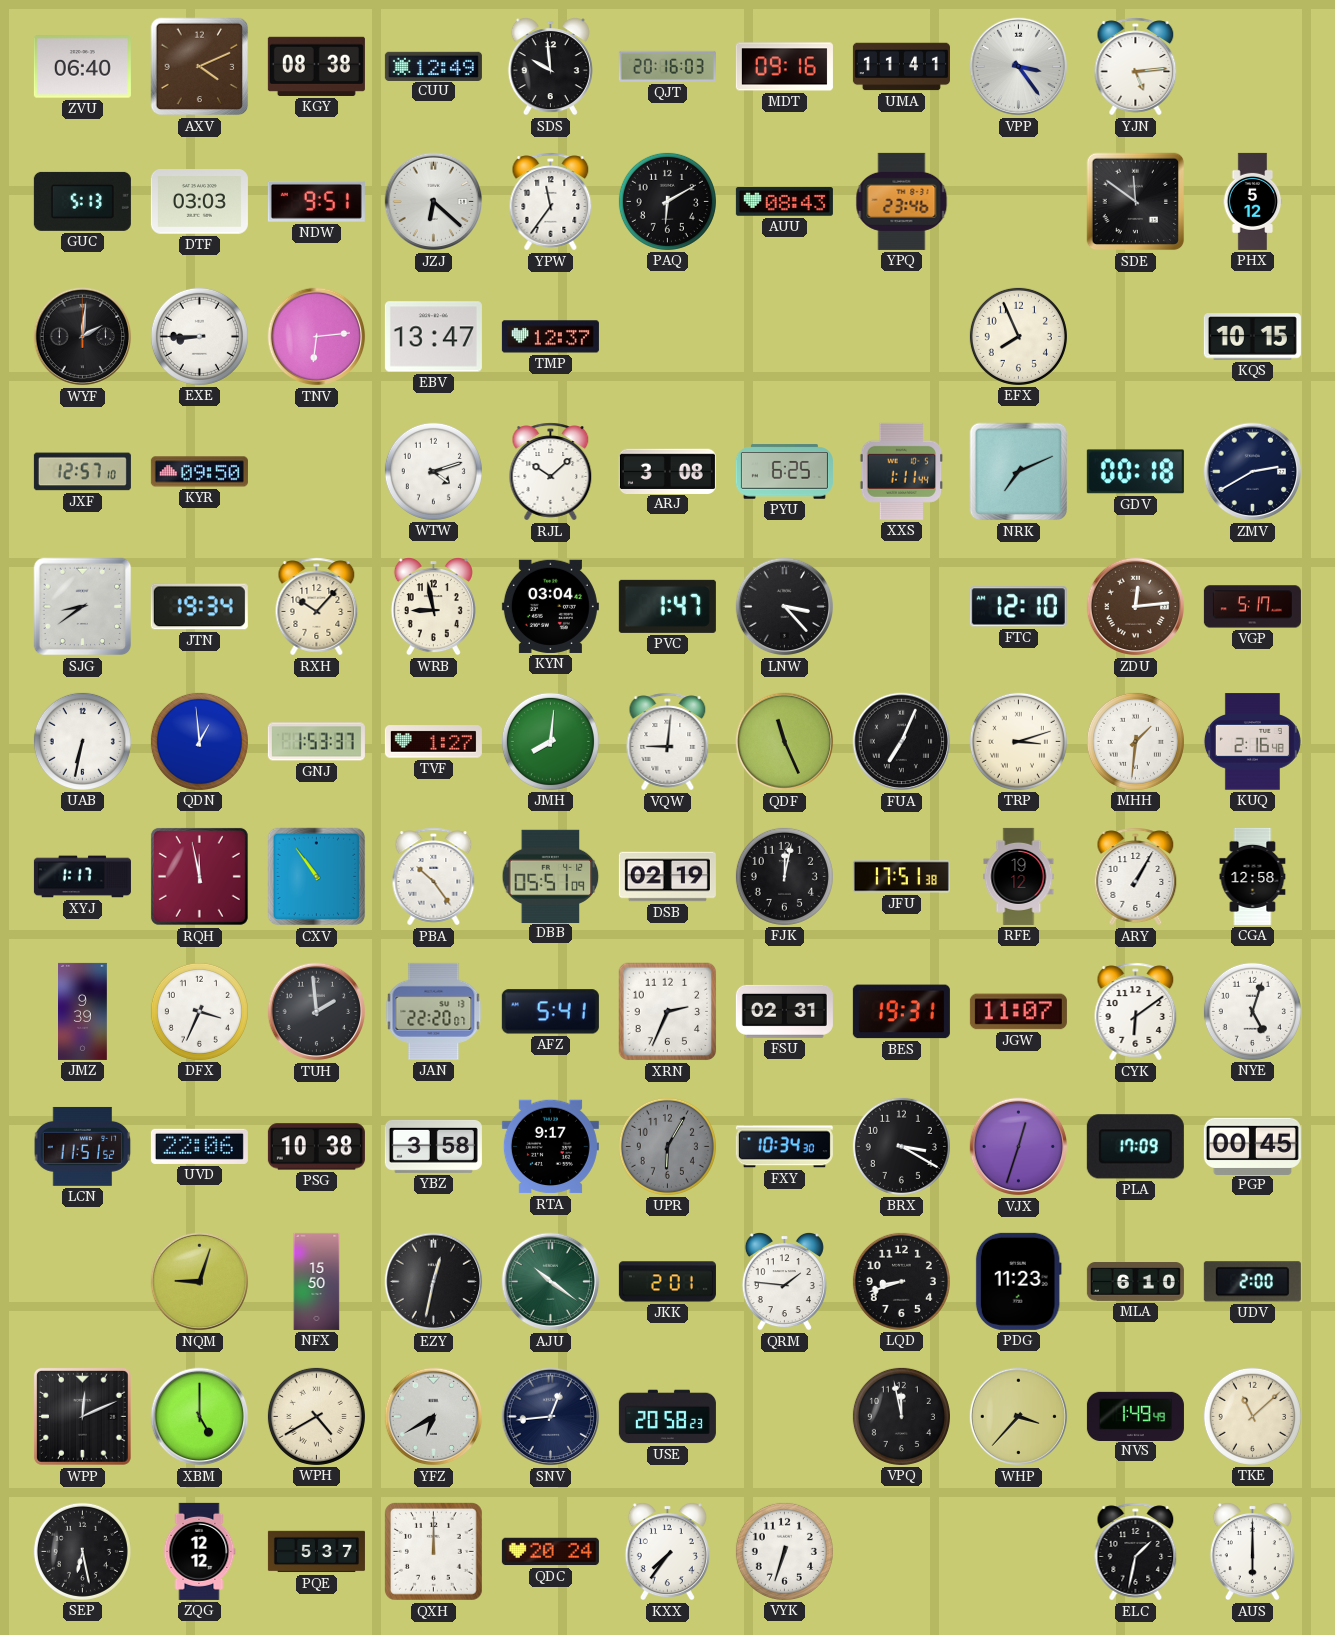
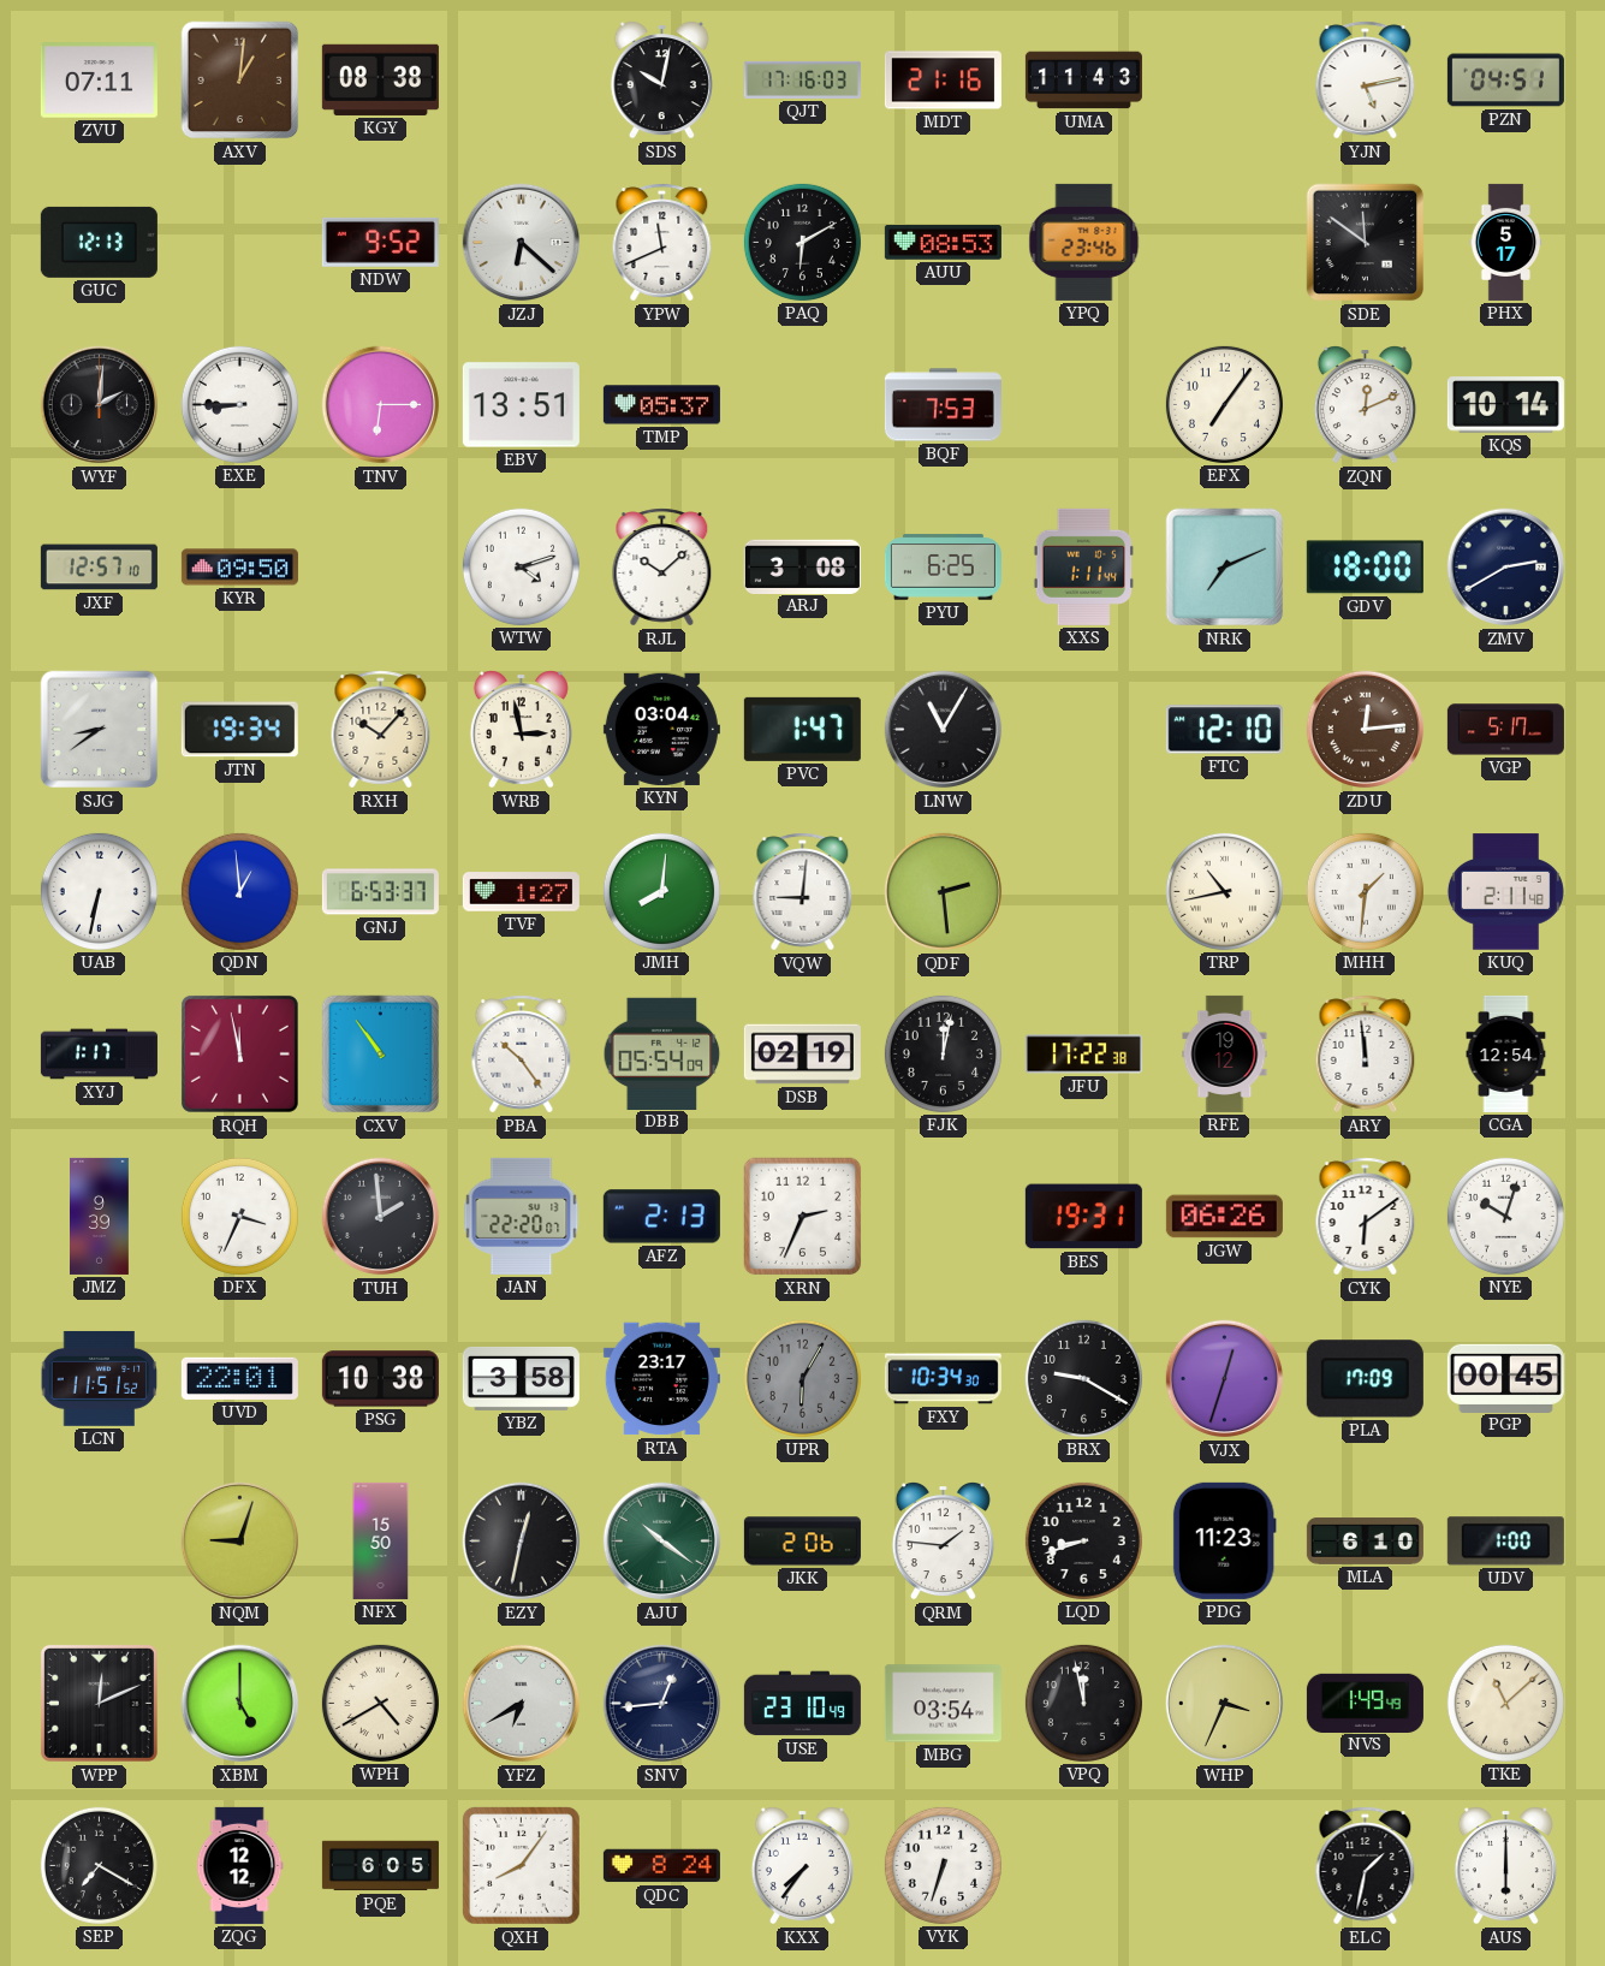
ZVU: 06:40 -> 07:11 (99, 81)
AXV: 4:11 -> 1:01 (240, 81)
CUU: 12:49 -> none (433, 66)
SDS: 9:59 -> 10:02 (661, 81)
QJT: 20:16 -> 17:16 (802, 79)
MDT: 09:16 -> 21:16 (943, 81)
UMA: 11:41 -> 11:43 (1083, 81)
VPP: 3:24 -> none (1019, 67)
YJN: 5:14 -> 5:13 (1366, 81)
PZN: none -> 04:51 (1505, 81)
GUC: 5:13 -> 12:13 (99, 242)
DTF: 03:03 -> none (199, 202)
NDW: 9:51 -> 9:52 (380, 242)
YPW: 11:36 -> 11:41 (662, 243)
AUU: 08:43 -> 08:53 (943, 243)
PHX: 5:12 -> 5:17 (1506, 242)
TNV: 6:14 -> 6:15 (381, 405)
EBV: 13:47 -> 13:51 (521, 405)
TMP: 12:37 -> 05:37 (661, 405)
BQF: none -> 7:53 (943, 405)
EFX: 7:56 -> 7:06 (1224, 404)
ZQN: none -> 12:11 (1365, 405)
KQS: 10:15 -> 10:14 (1505, 405)
GDV: 00:18 -> 18:00 (1365, 568)
WRB: 8:58 -> 2:58 (521, 730)
LNW: 3:23 -> 11:05 (944, 730)
GNJ: 1:53 -> 6:53 (380, 892)
QDF: 11:26 -> 2:29 (944, 892)
FUA: 7:04 -> none (902, 742)
TRP: 3:12 -> 10:43 (1224, 891)
KUQ: 2:16 -> 2:11 (1505, 892)
DBB: 05:51 -> 05:54 (662, 1053)
JFU: 17:51 -> 17:22 (1083, 1055)
ARY: 1:05 -> 11:59 (1366, 1055)
CGA: 12:58 -> 12:54 (1506, 1053)
AFZ: 5:41 -> 2:13 (661, 1217)
FSU: 02:31 -> none (784, 1011)
JGW: 11:07 -> 06:26 (1224, 1217)
NYE: 5:03 -> 10:03 (1505, 1216)
UVD: 22:06 -> 22:01 (239, 1378)
RTA: 9:17 -> 23:17 (661, 1379)
BRX: 3:20 -> 9:20 (1083, 1378)
JKK: 2:01 -> 2:06 (802, 1542)
UDV: 2:00 -> 1:00 (1505, 1542)
USE: 20:58 -> 23:10 (802, 1704)
MBG: none -> 03:54 (943, 1704)
WHP: 3:37 -> 3:34 (1225, 1704)
SEP: 6:28 -> 7:20 (99, 1865)
PQE: 5:37 -> 6:05 (380, 1866)
QXH: 12:00 -> 8:06 (522, 1866)
QDC: 20:24 -> 8:24 (661, 1866)
